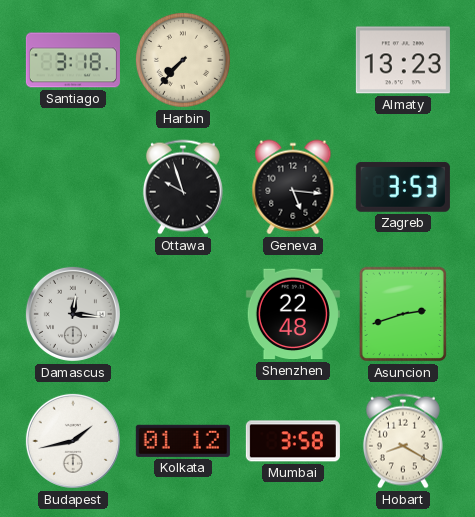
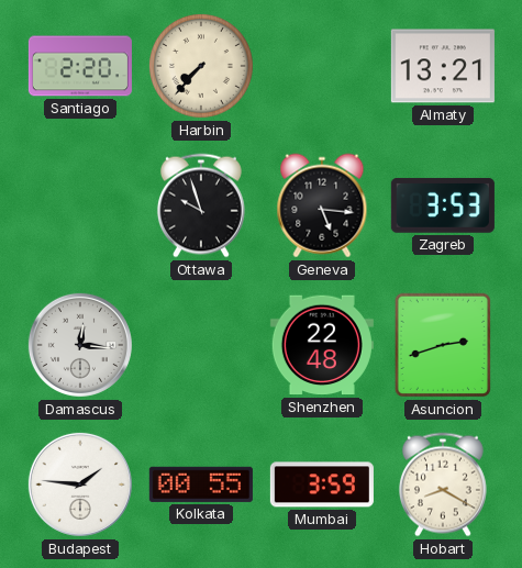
Santiago: 3:18 -> 2:20 (80, 66)
Almaty: 13:23 -> 13:21 (443, 66)
Budapest: 1:43 -> 1:46 (80, 485)
Kolkata: 01:12 -> 00:55 (201, 485)
Mumbai: 3:58 -> 3:59 (322, 485)
